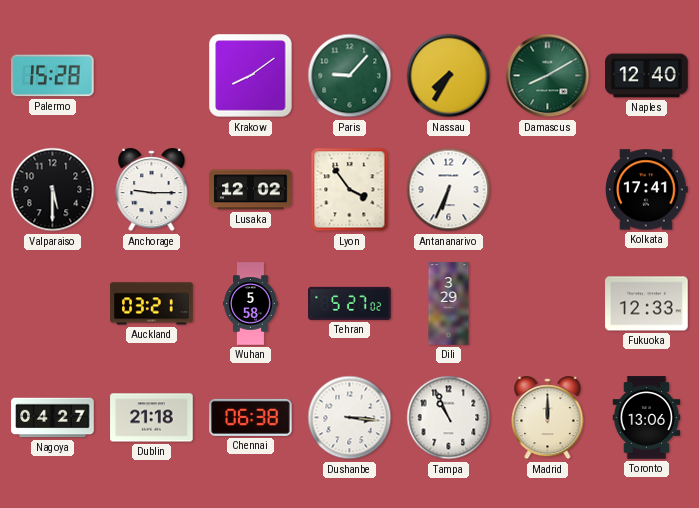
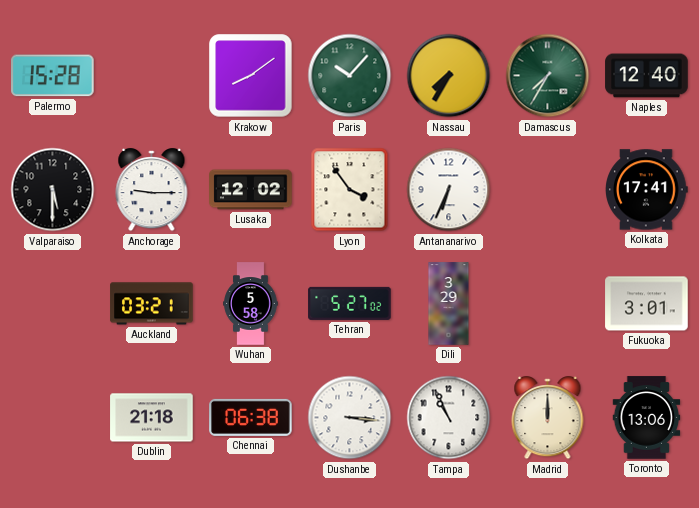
Paris: 9:07 -> 10:07 (350, 76)
Damascus: 8:10 -> 7:35 (548, 76)
Fukuoka: 12:33 -> 3:01 (647, 304)
Nagoya: 04:27 -> none (53, 418)
